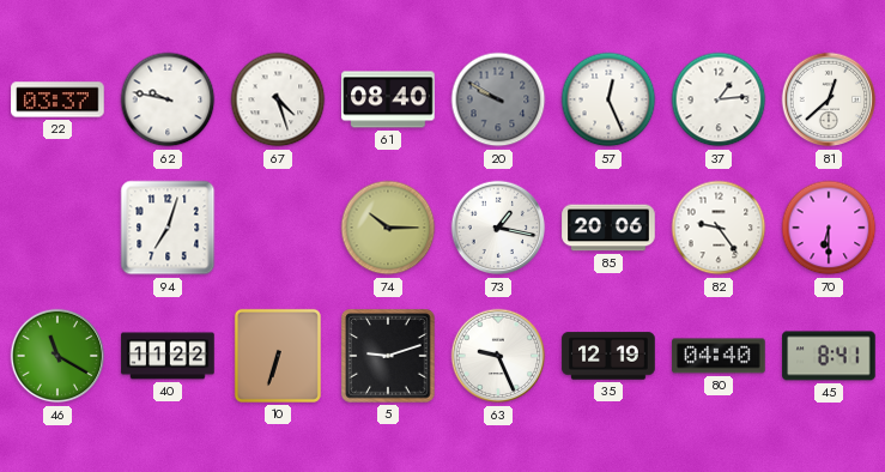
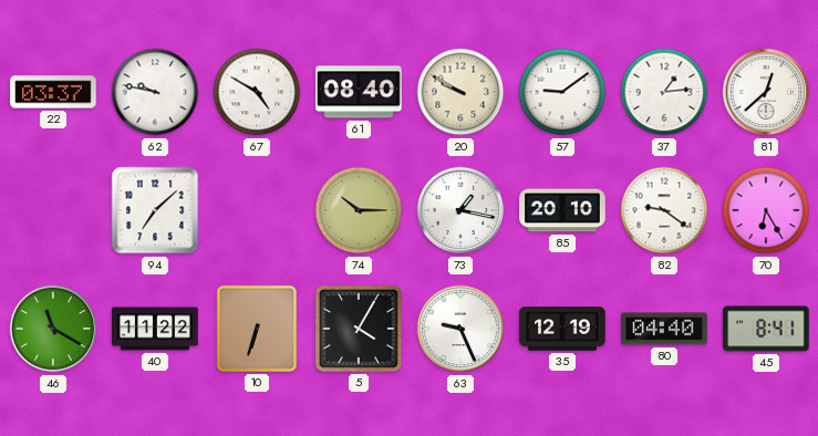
67: 4:27 -> 4:50 (257, 92)
20 dial: grey -> cream (460, 92)
57: 12:26 -> 9:09 (562, 92)
94: 7:03 -> 7:08 (155, 210)
85: 20:06 -> 20:10 (562, 210)
82: 9:24 -> 9:21 (664, 210)
70: 6:30 -> 6:25 (766, 210)
5: 9:12 -> 4:05 (359, 329)
